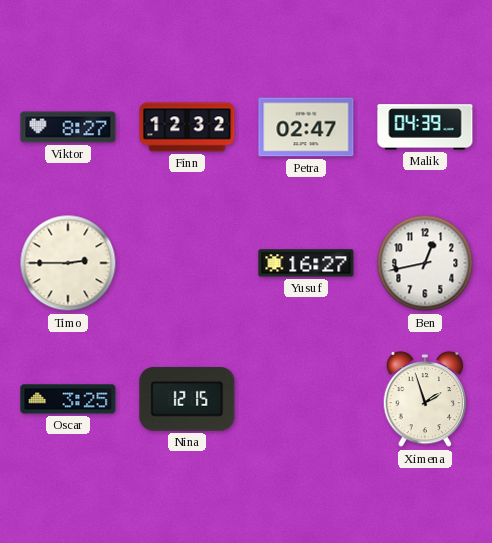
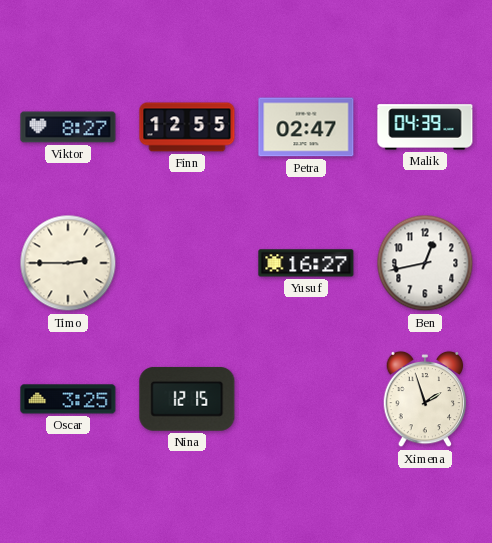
Finn: 12:32 -> 12:55 (187, 127)
